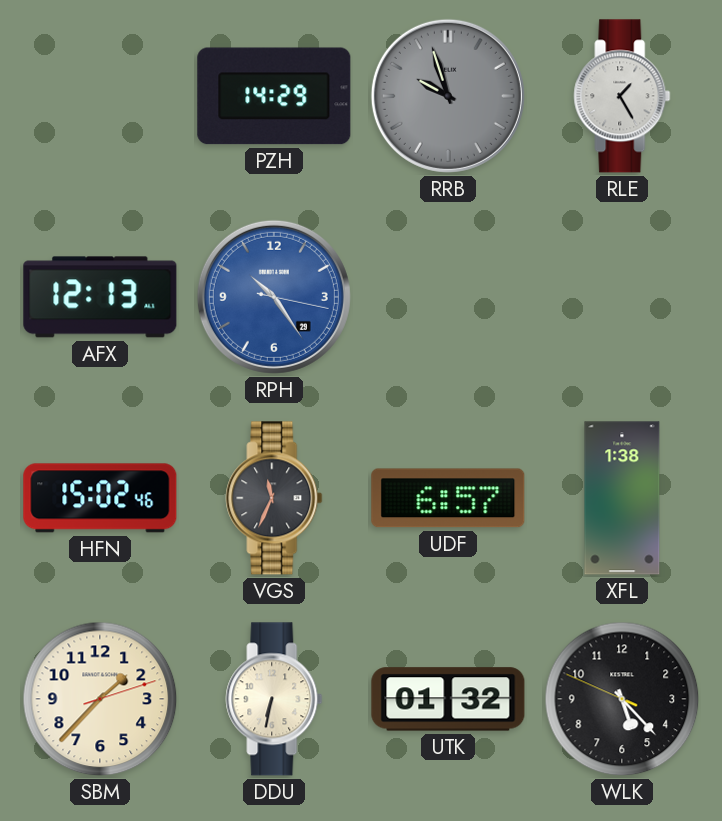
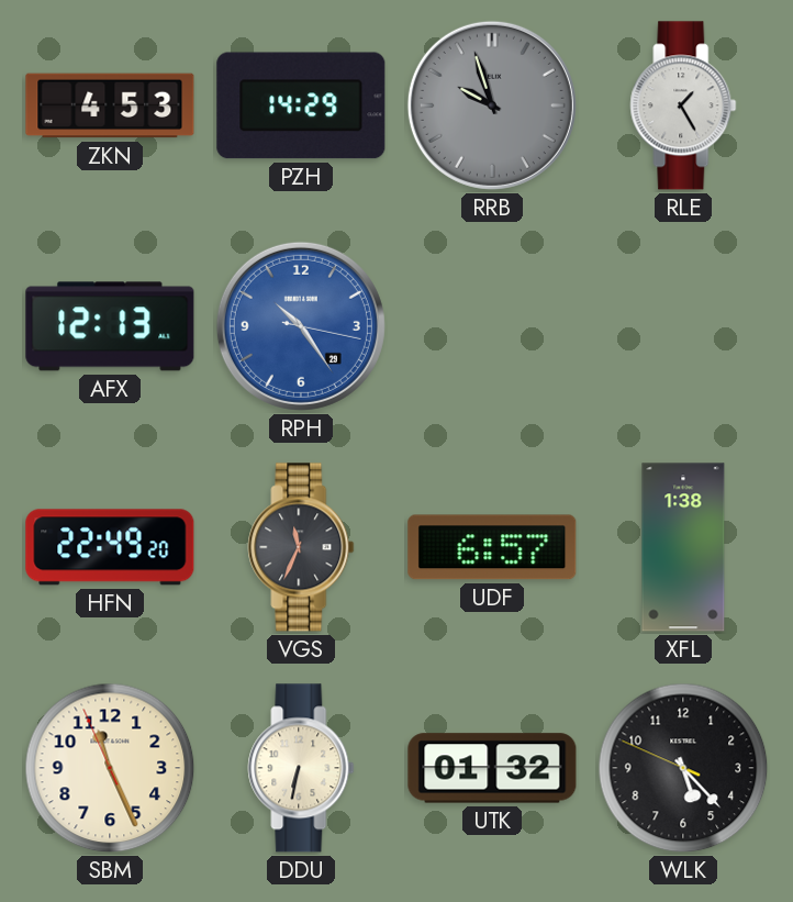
ZKN: none -> 4:53 (110, 105)
HFN: 15:02 -> 22:49 (110, 547)
SBM: 1:37 -> 11:25 (110, 768)
